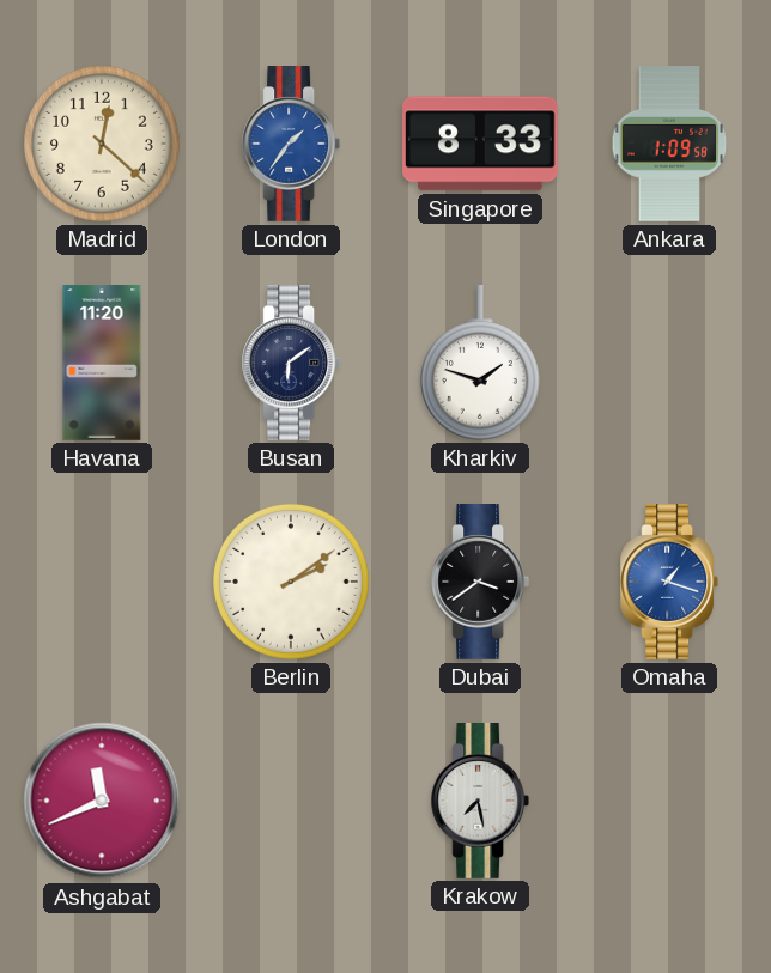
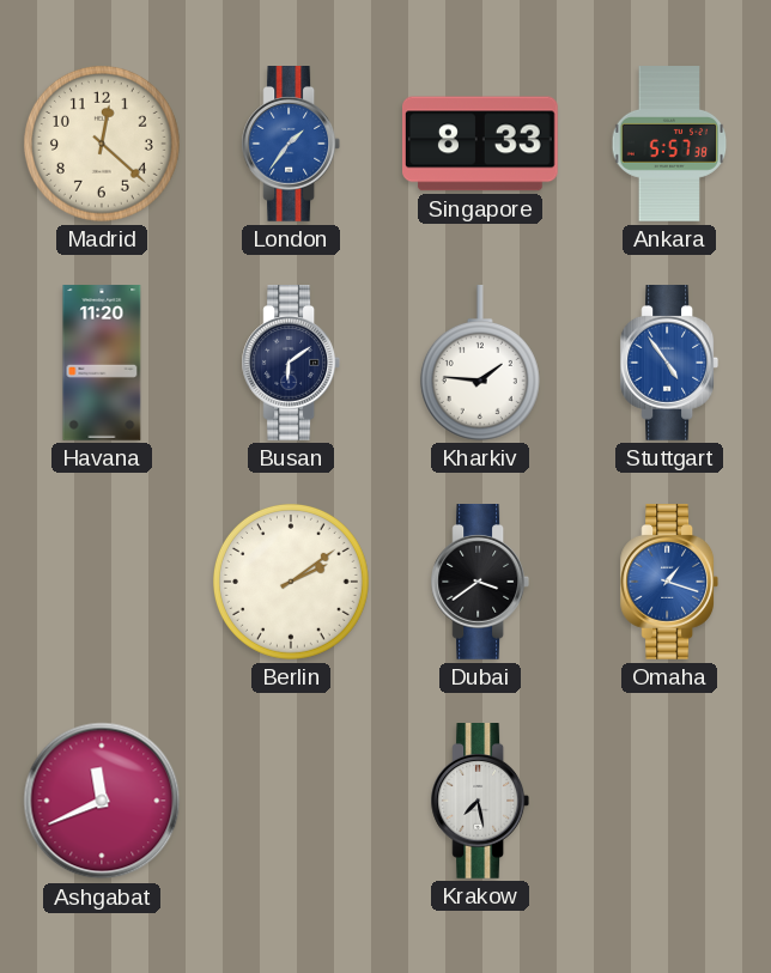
Ankara: 1:09 -> 5:57 (669, 144)
Kharkiv: 1:48 -> 1:46 (480, 364)
Stuttgart: none -> 4:54 (668, 364)
